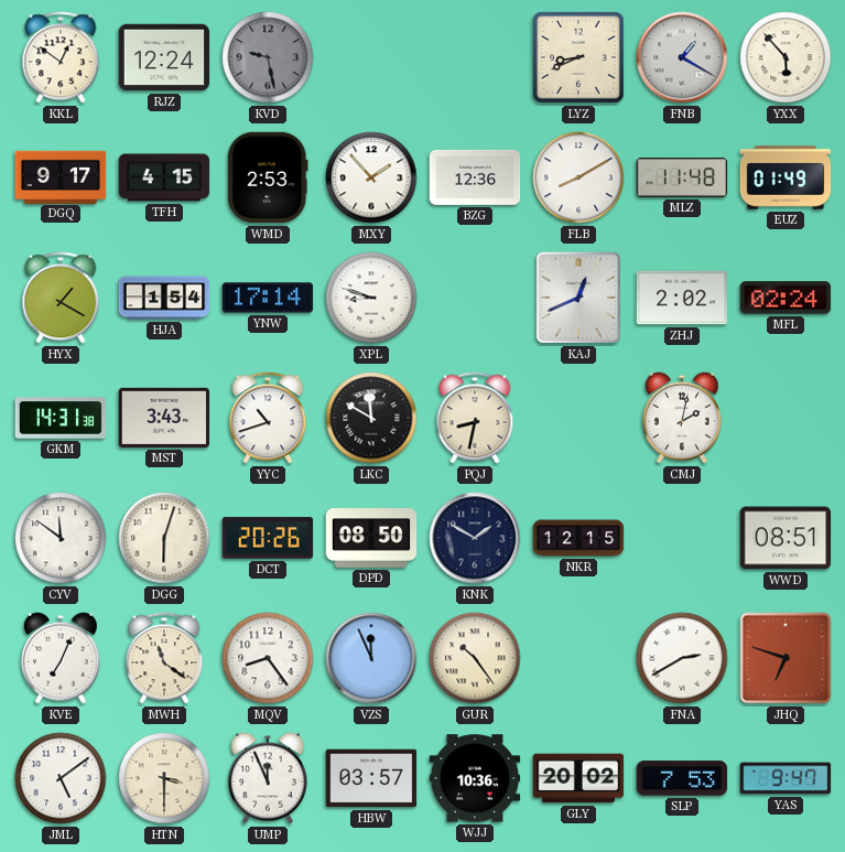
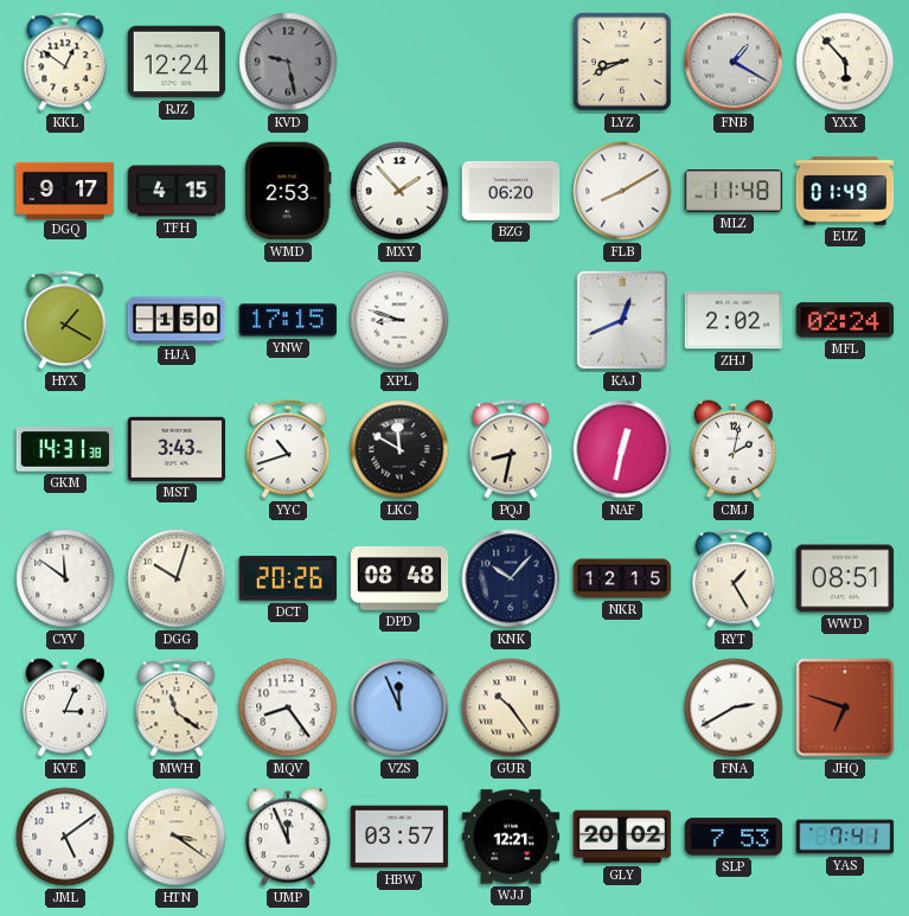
BZG: 12:36 -> 06:20 (511, 191)
HJA: 1:54 -> 1:50 (177, 320)
YNW: 17:14 -> 17:15 (288, 320)
NAF: none -> 12:32 (622, 449)
DGG: 6:03 -> 10:03 (177, 578)
DPD: 08:50 -> 08:48 (399, 578)
KNK: 1:50 -> 10:07 (511, 578)
RYT: none -> 1:25 (734, 578)
KVE: 7:04 -> 3:04 (65, 707)
HTN: 3:30 -> 3:21 (177, 837)
WJJ: 10:36 -> 12:21 (511, 837)
YAS: 9:47 -> 7:41 (845, 837)
